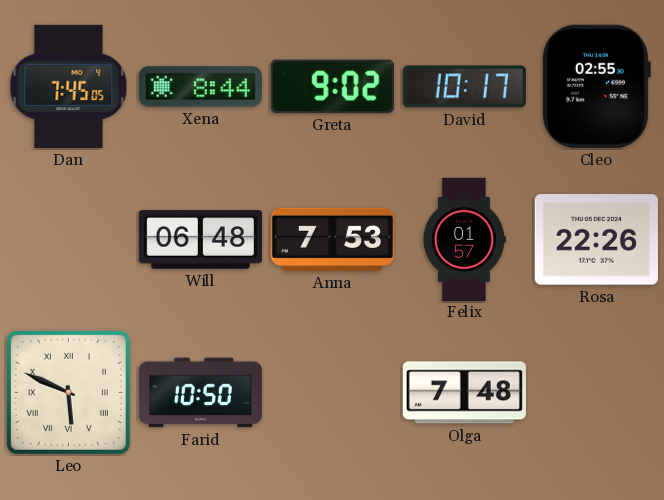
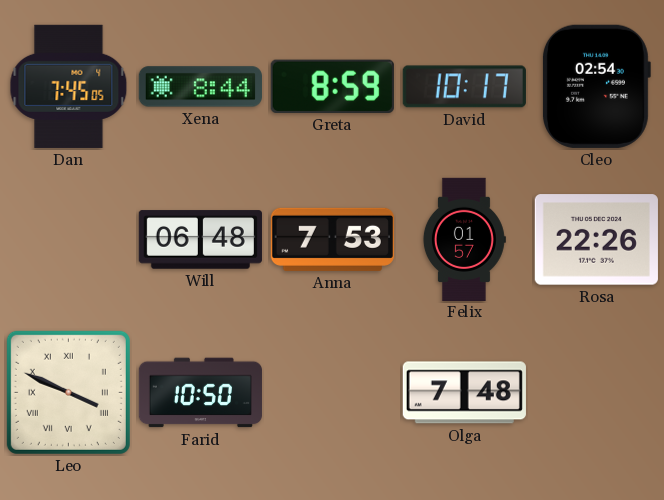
Greta: 9:02 -> 8:59 (332, 86)
Cleo: 02:55 -> 02:54 (596, 86)
Leo: 5:49 -> 3:49 (68, 392)
